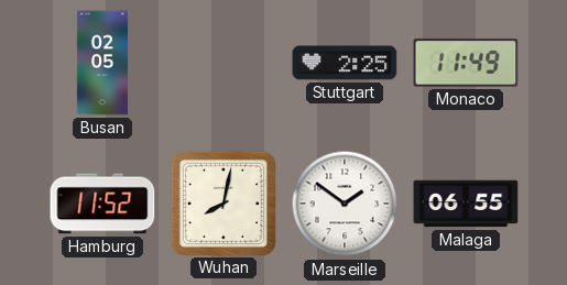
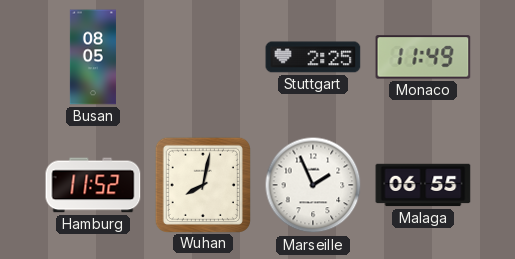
Busan: 02:05 -> 08:05 (93, 57)
Marseille: 1:51 -> 1:56 (313, 185)
